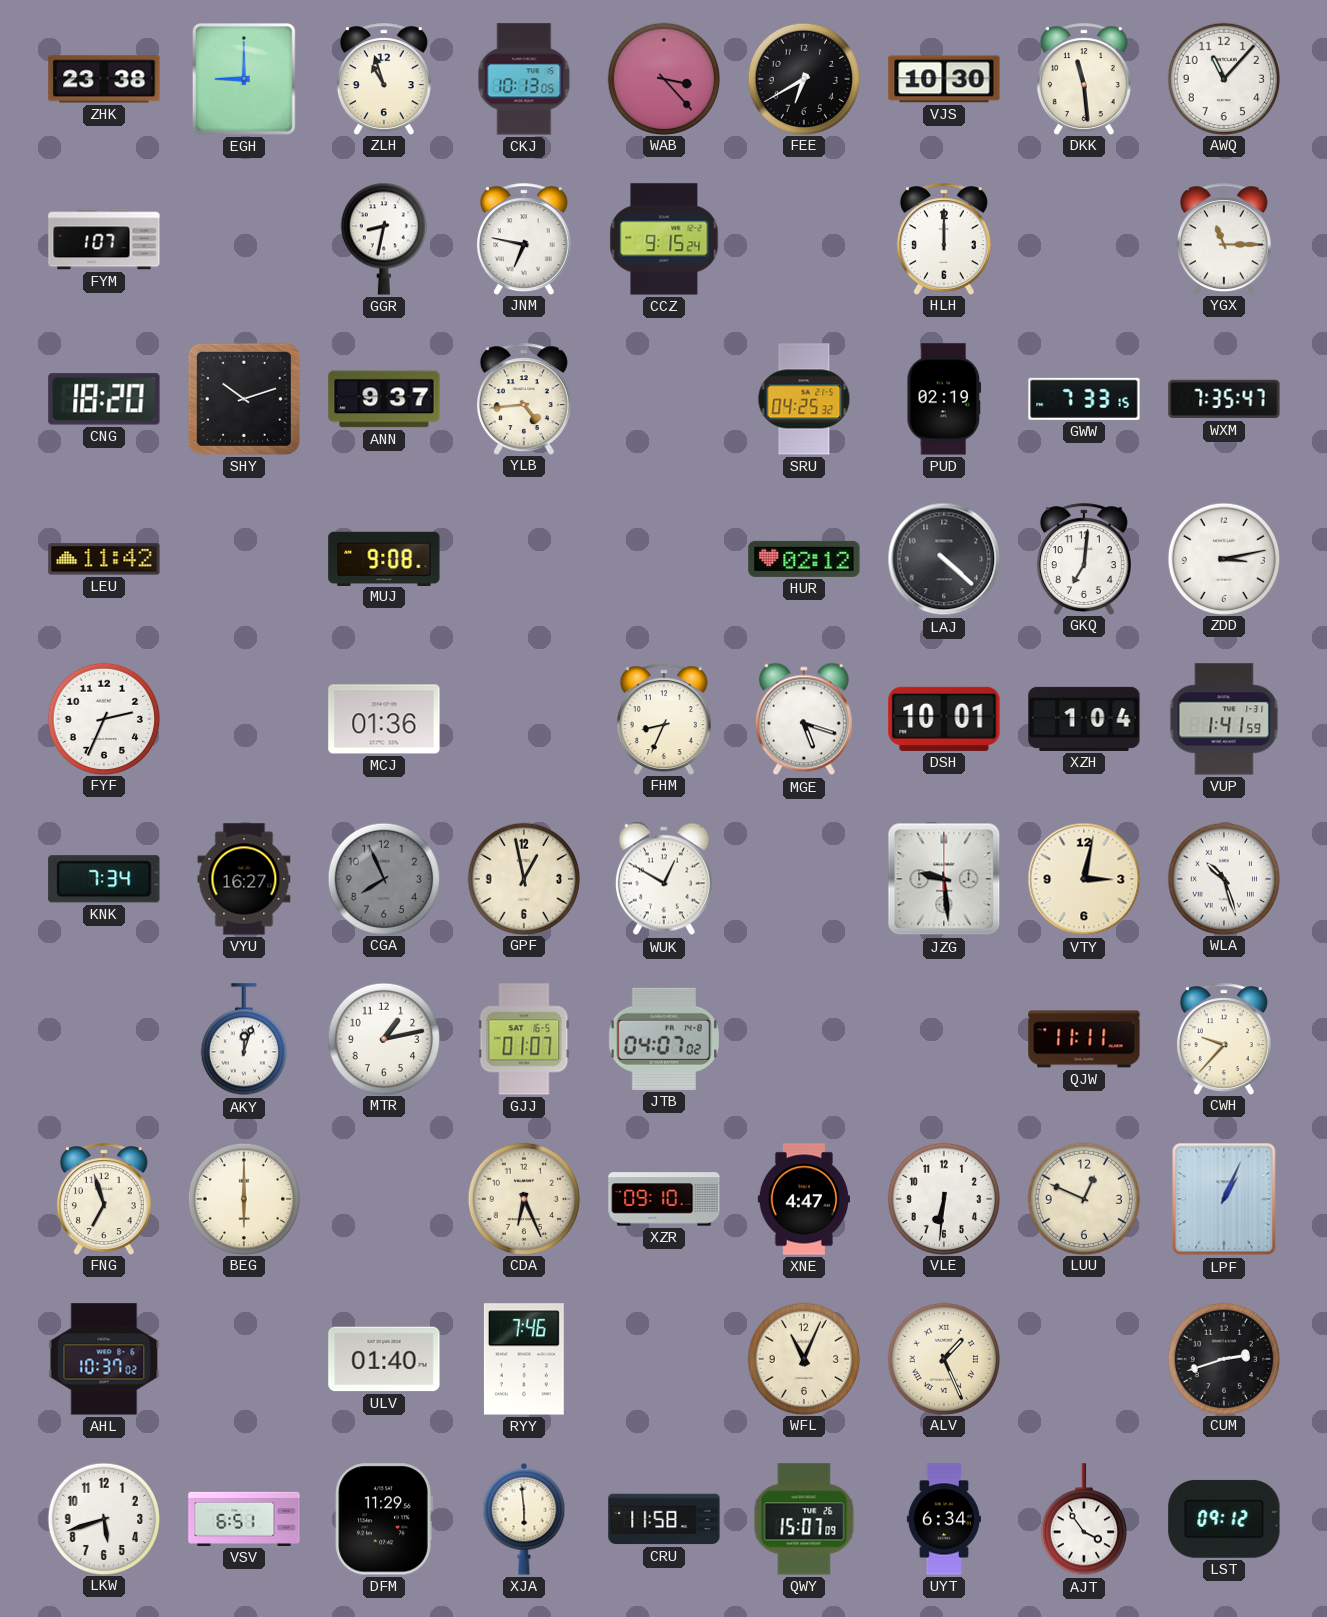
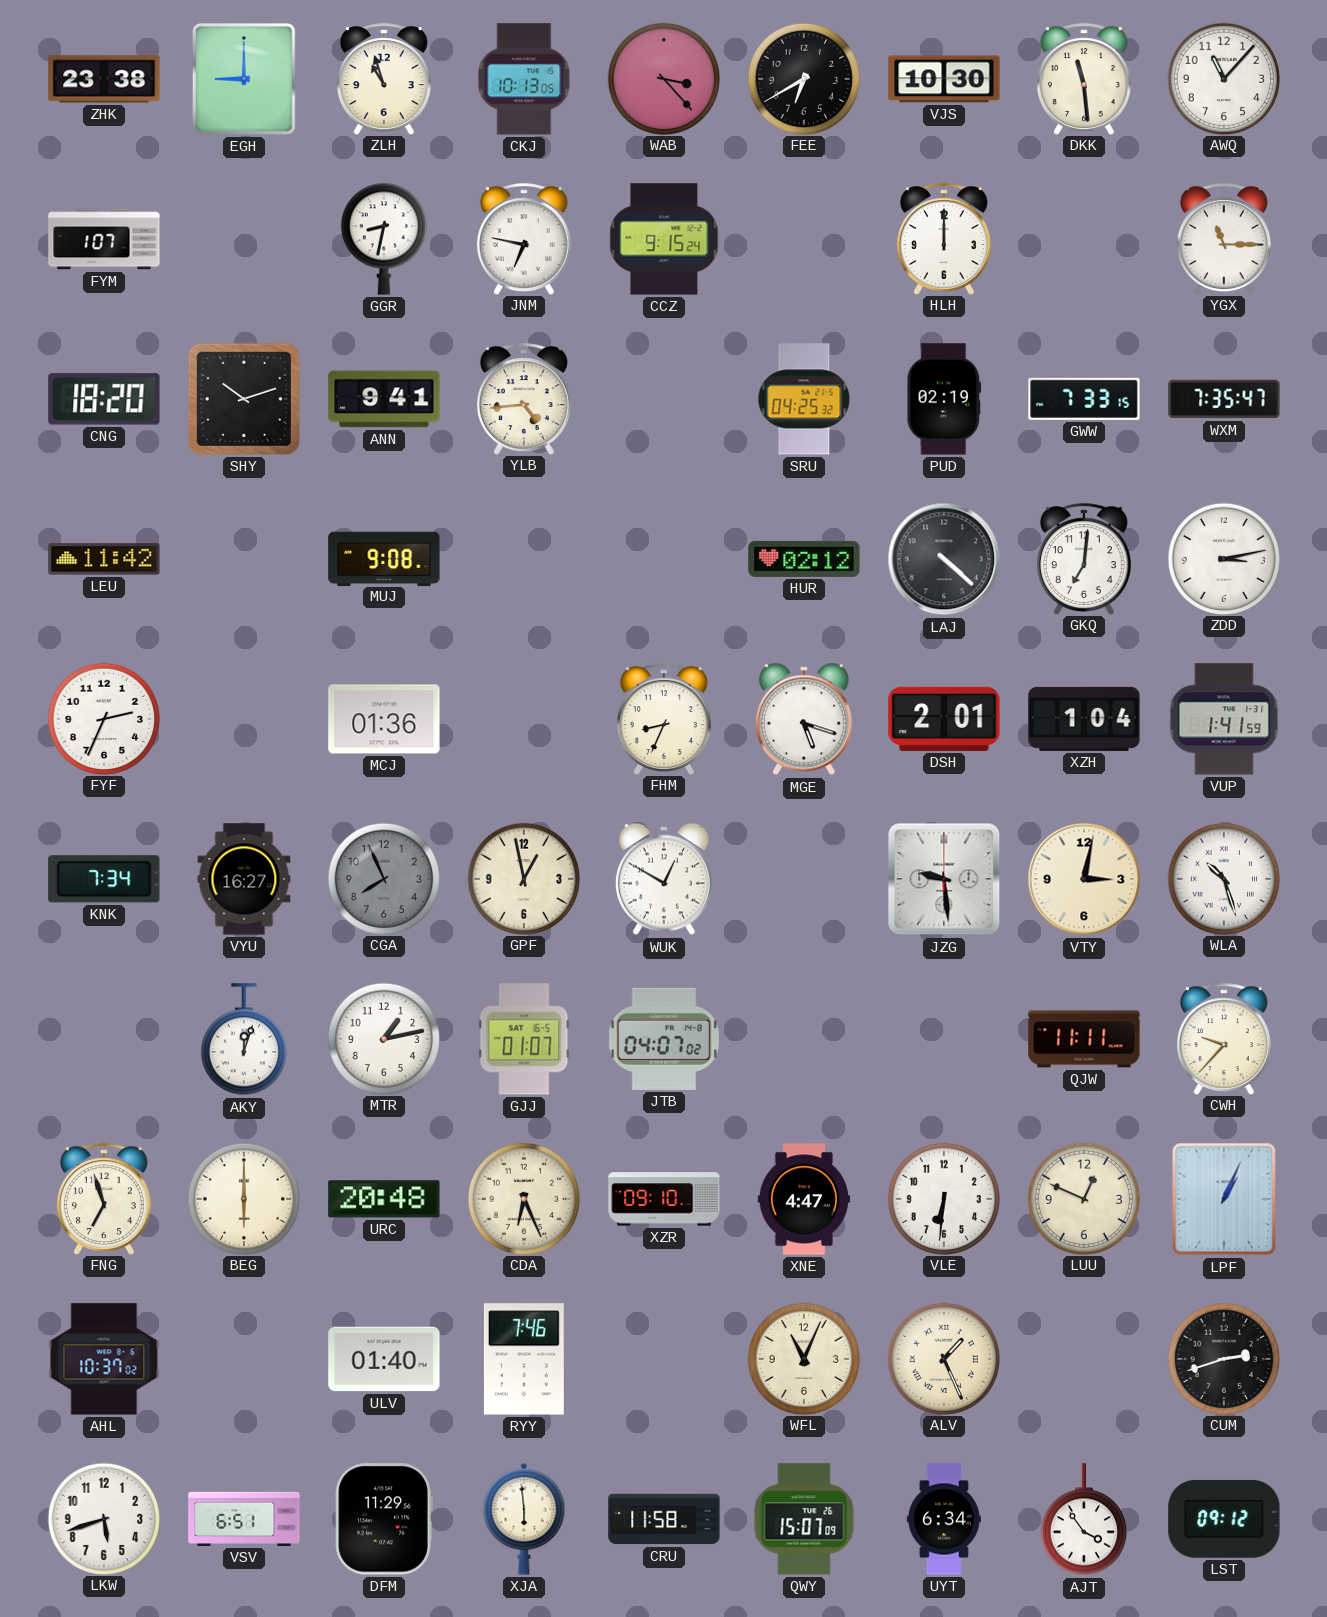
ANN: 9:37 -> 9:41 (384, 399)
DSH: 10:01 -> 2:01 (944, 719)
URC: none -> 20:48 (384, 1199)
